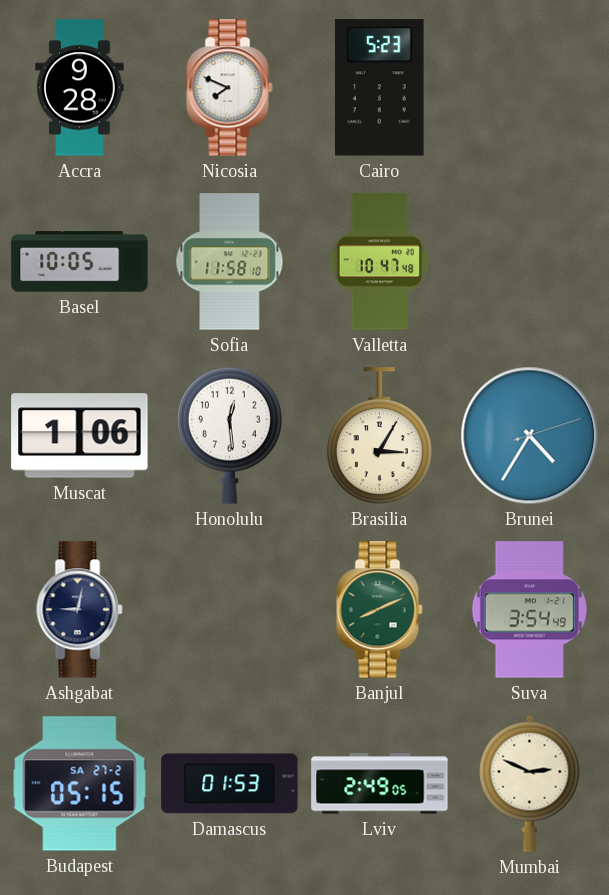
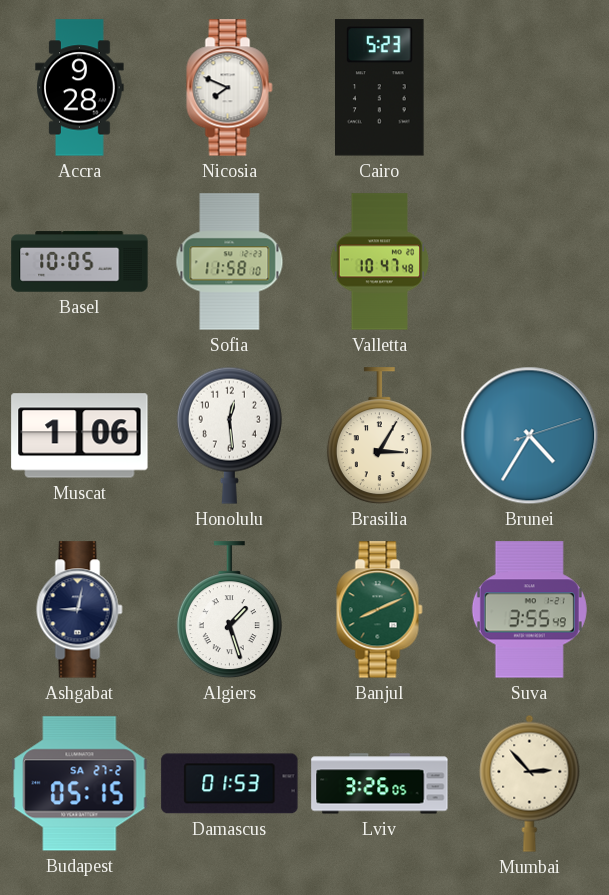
Algiers: none -> 1:27 (229, 610)
Suva: 3:54 -> 3:55 (529, 610)
Lviv: 2:49 -> 3:26 (380, 784)
Mumbai: 2:49 -> 2:53 (530, 783)
